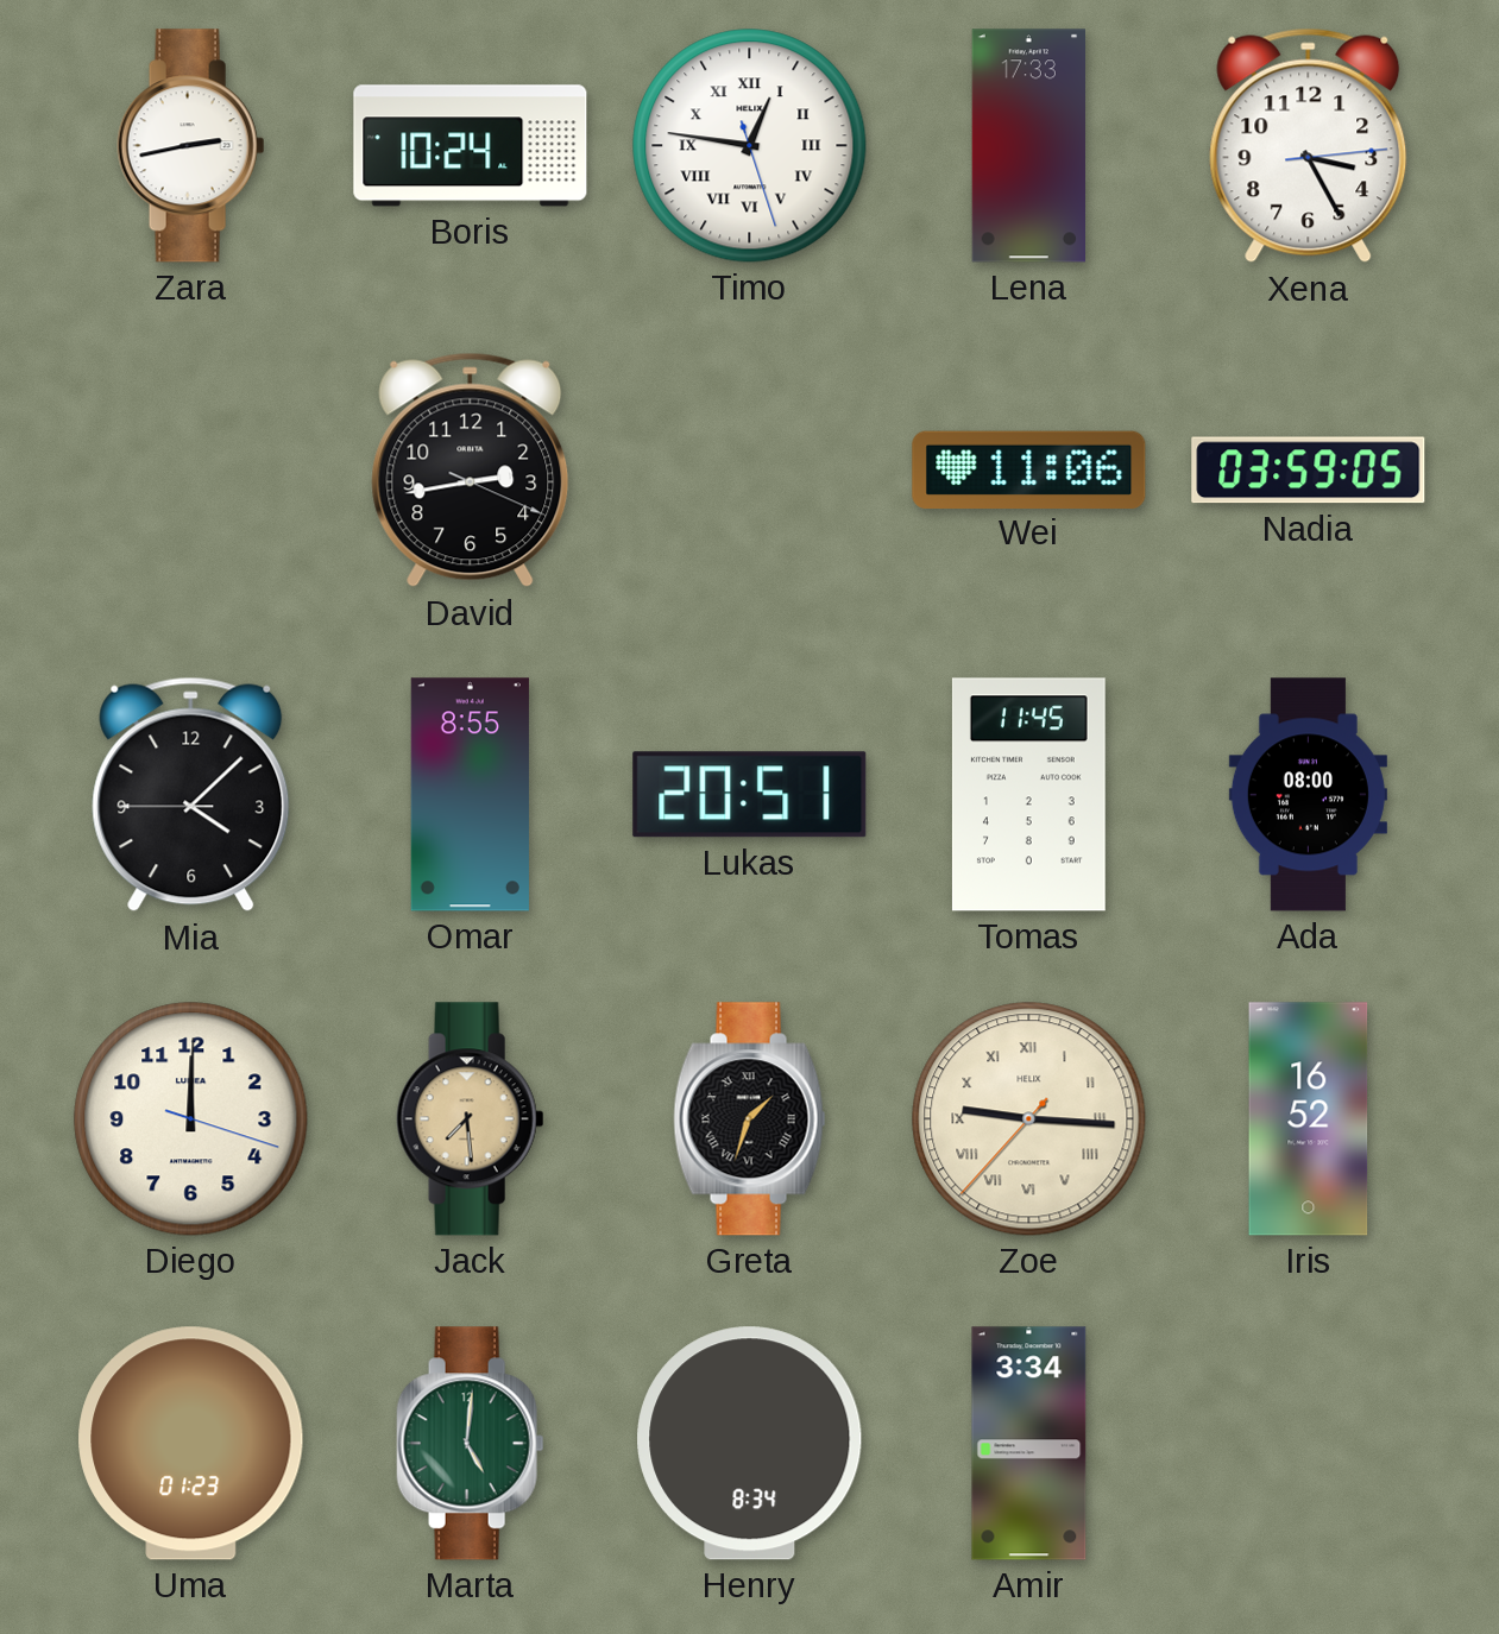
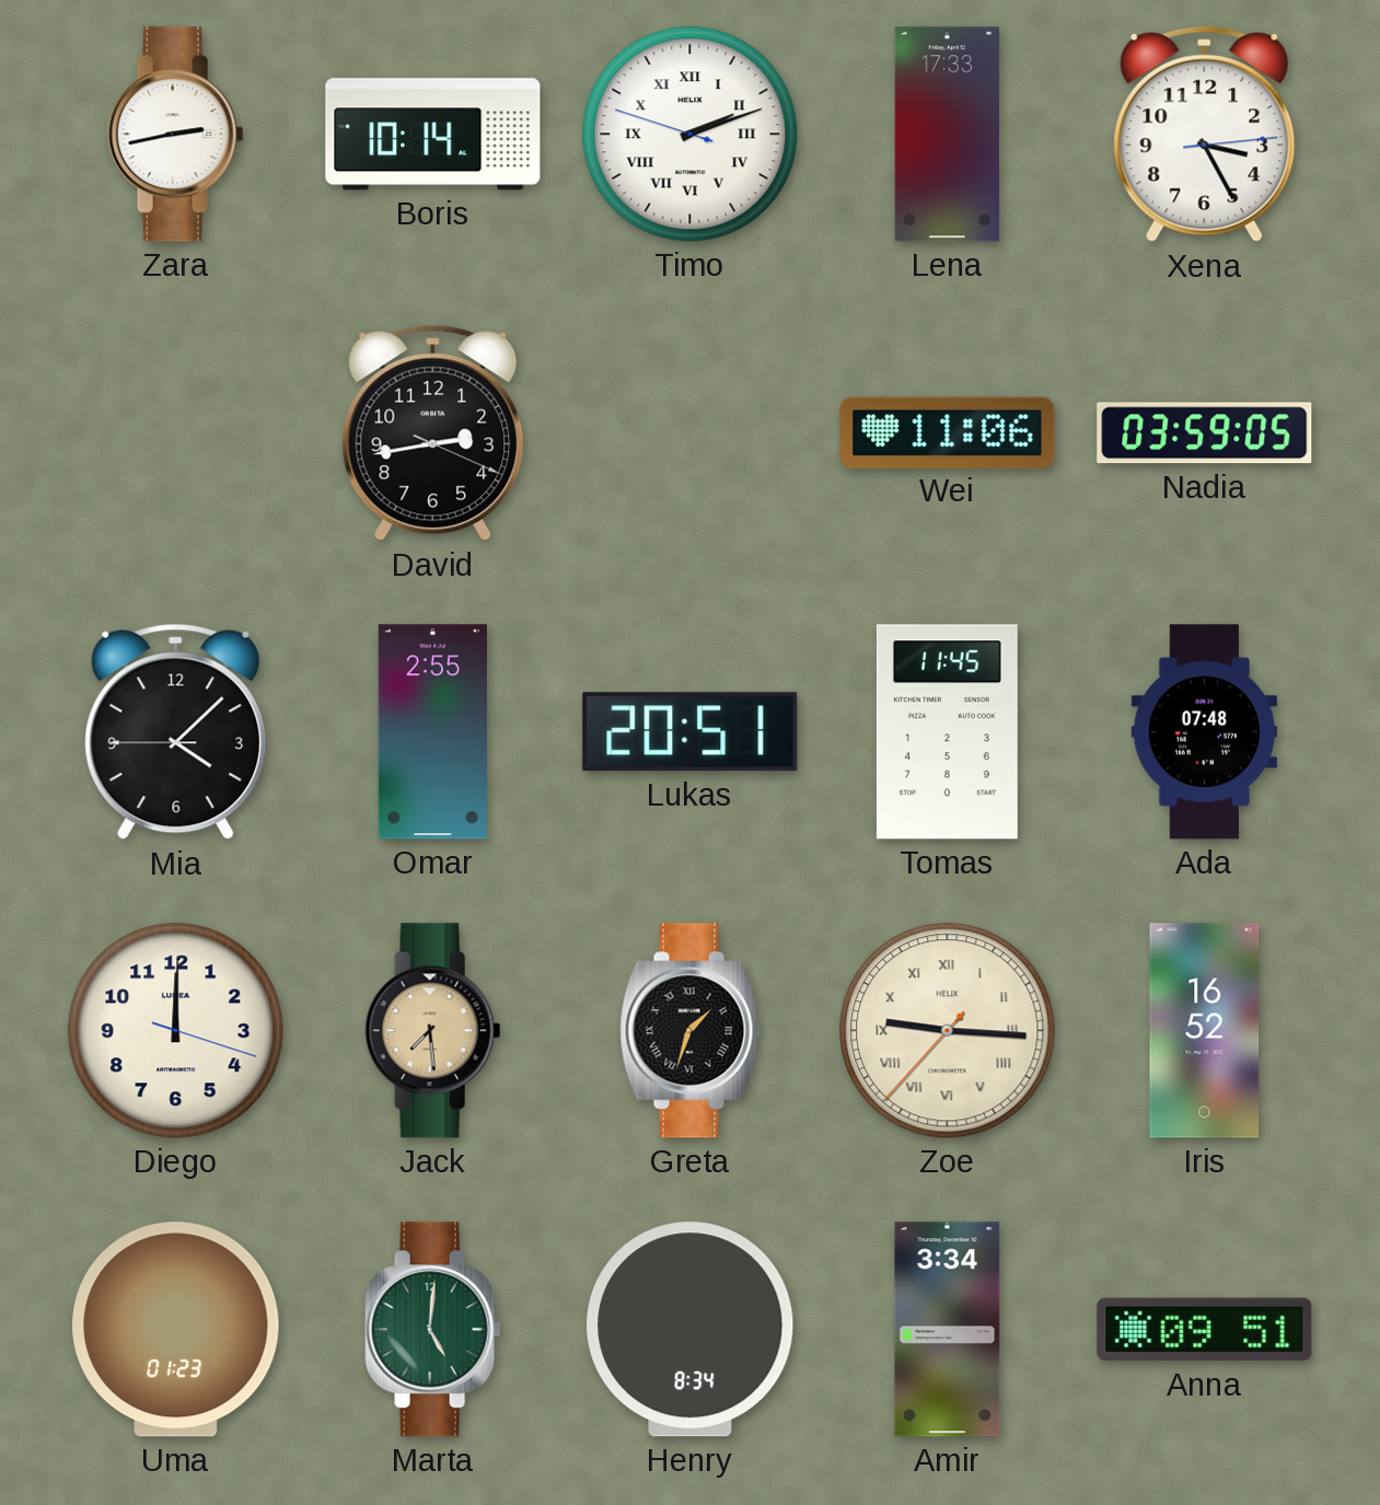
Boris: 10:24 -> 10:14 (433, 135)
Timo: 12:46 -> 2:11 (691, 135)
Omar: 8:55 -> 2:55 (432, 732)
Ada: 08:00 -> 07:48 (1204, 732)
Anna: none -> 09:51 (1205, 1330)
